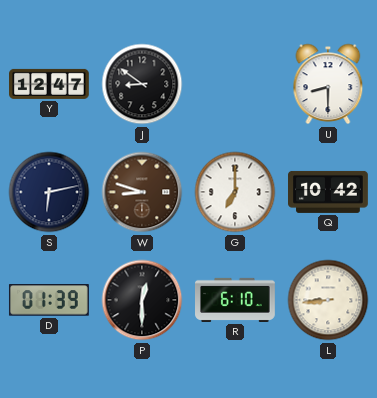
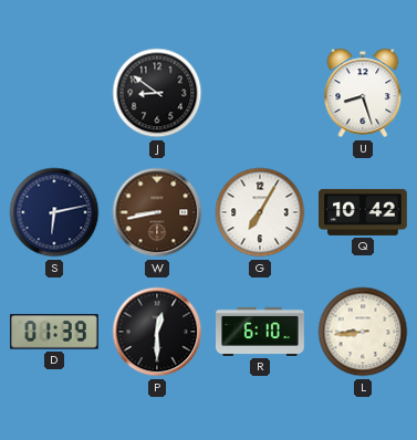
Y: 12:47 -> none (50, 84)
U: 8:30 -> 8:27 (363, 93)
W: 8:48 -> 8:43 (157, 212)
G: 7:00 -> 7:05 (260, 212)
